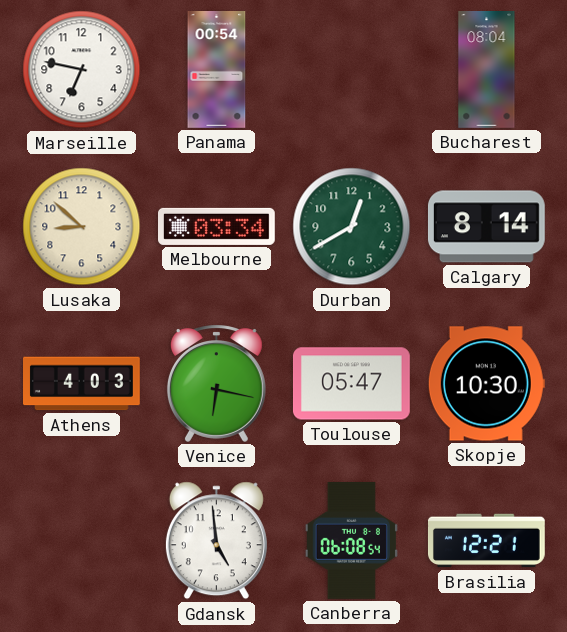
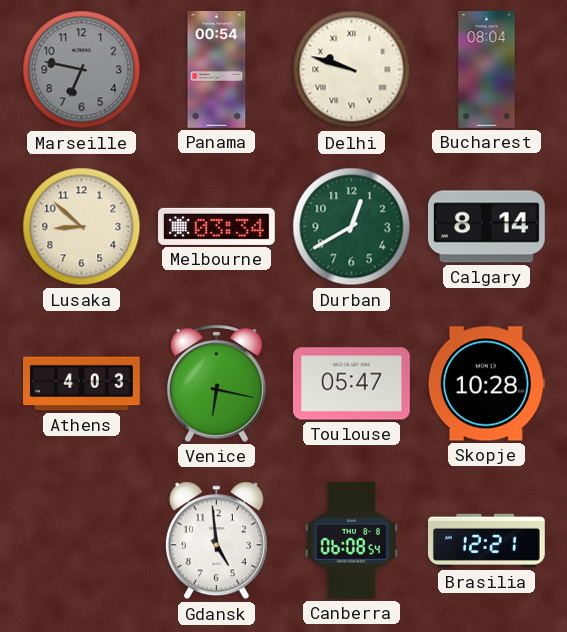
Marseille dial: white -> grey (82, 70)
Delhi: none -> 9:48 (352, 70)
Skopje: 10:30 -> 10:28 (486, 384)
